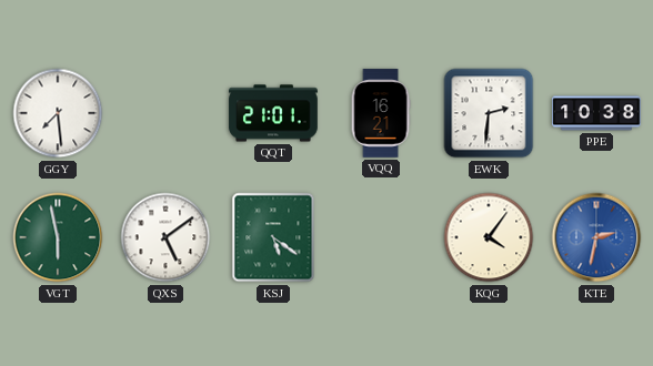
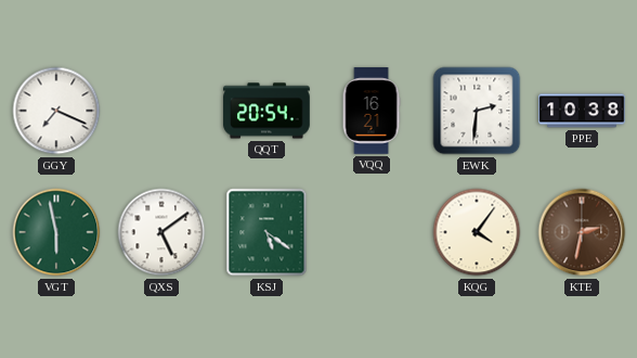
GGY: 7:29 -> 7:19 (56, 111)
QQT: 21:01 -> 20:54 (266, 111)
KTE dial: blue -> brown (582, 232)
